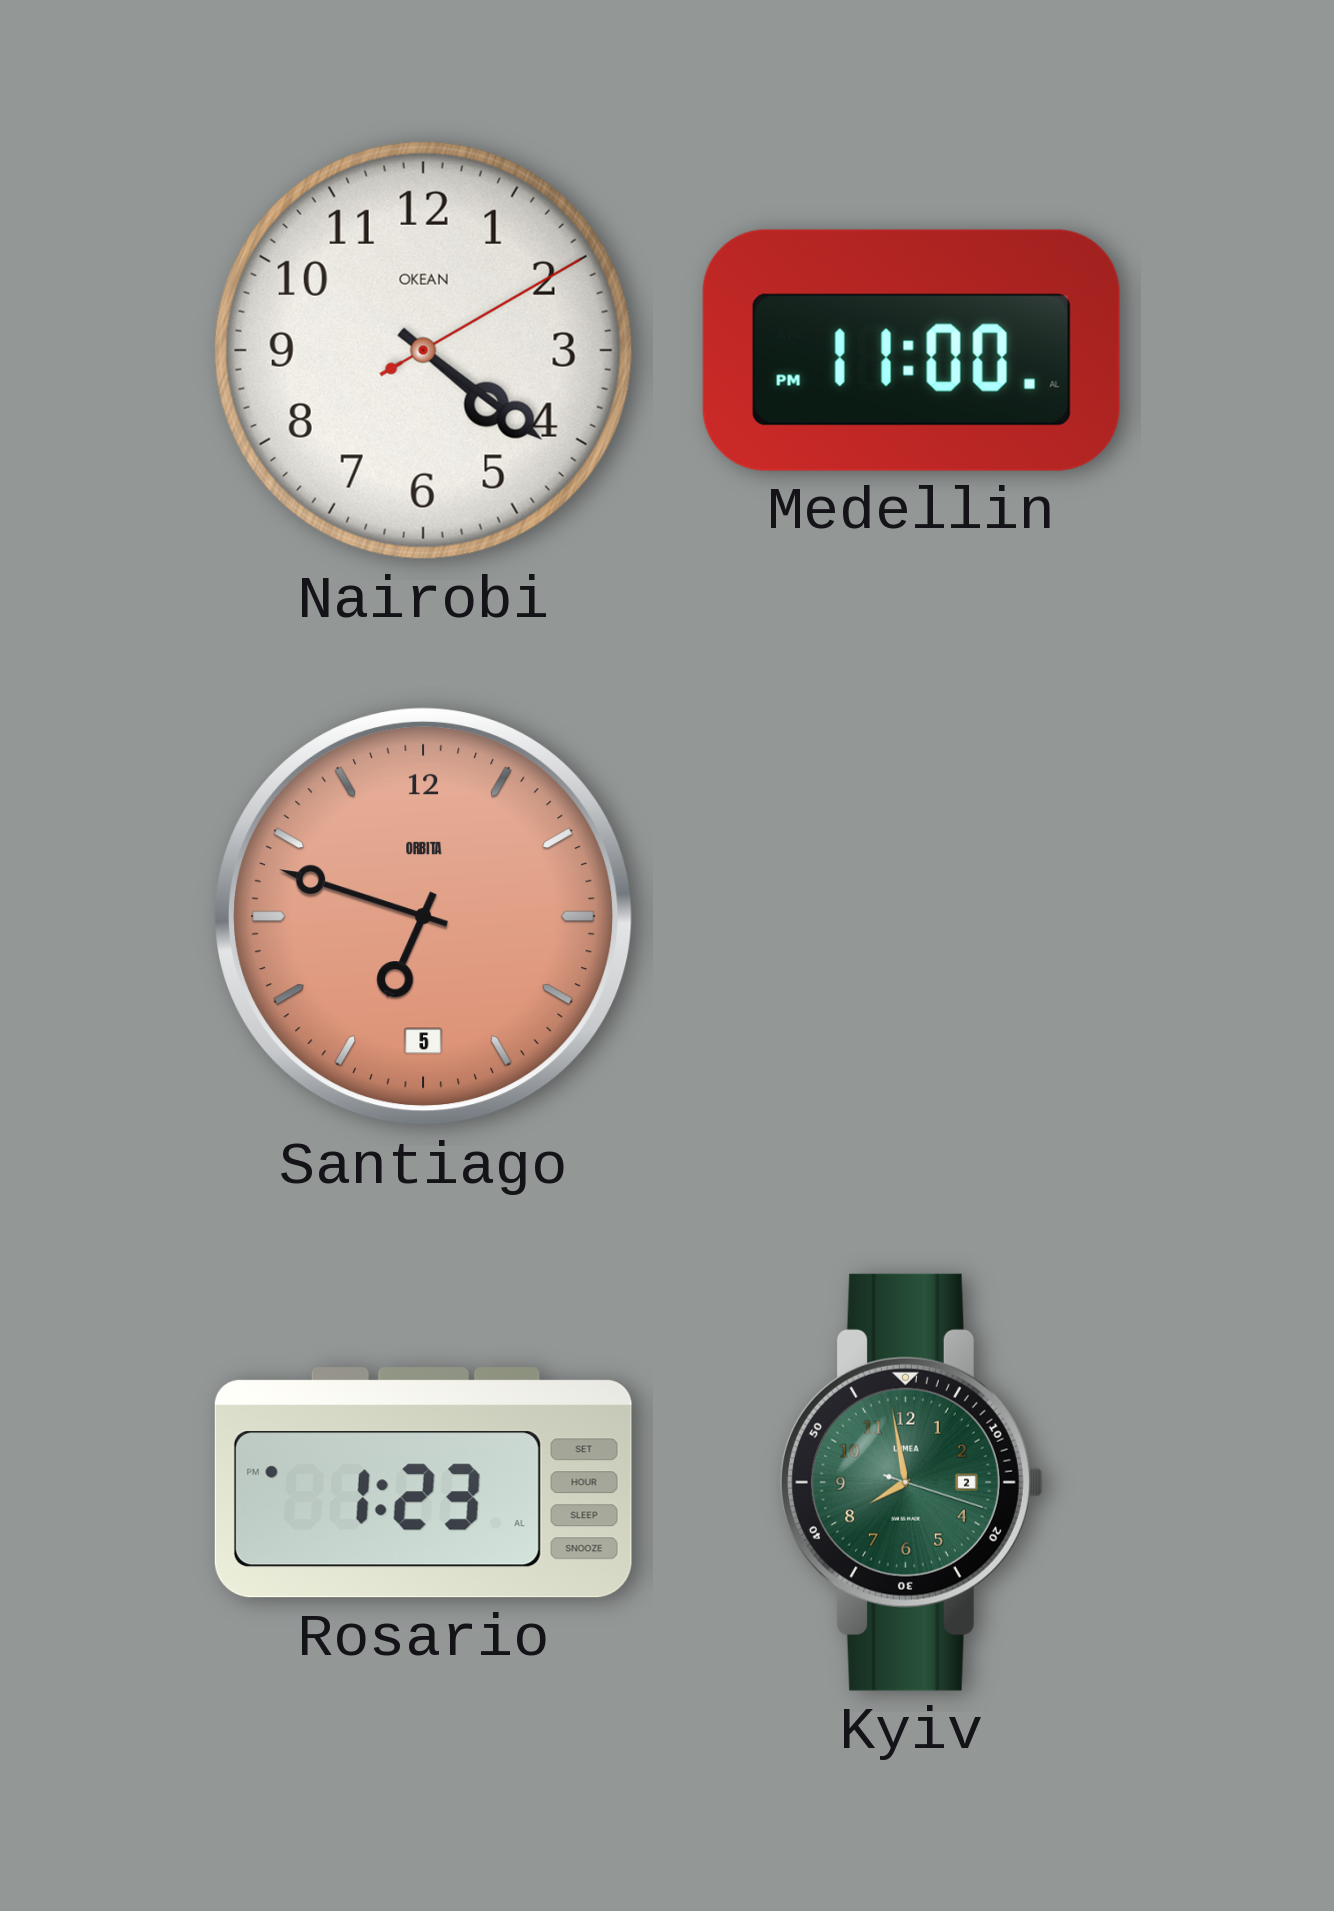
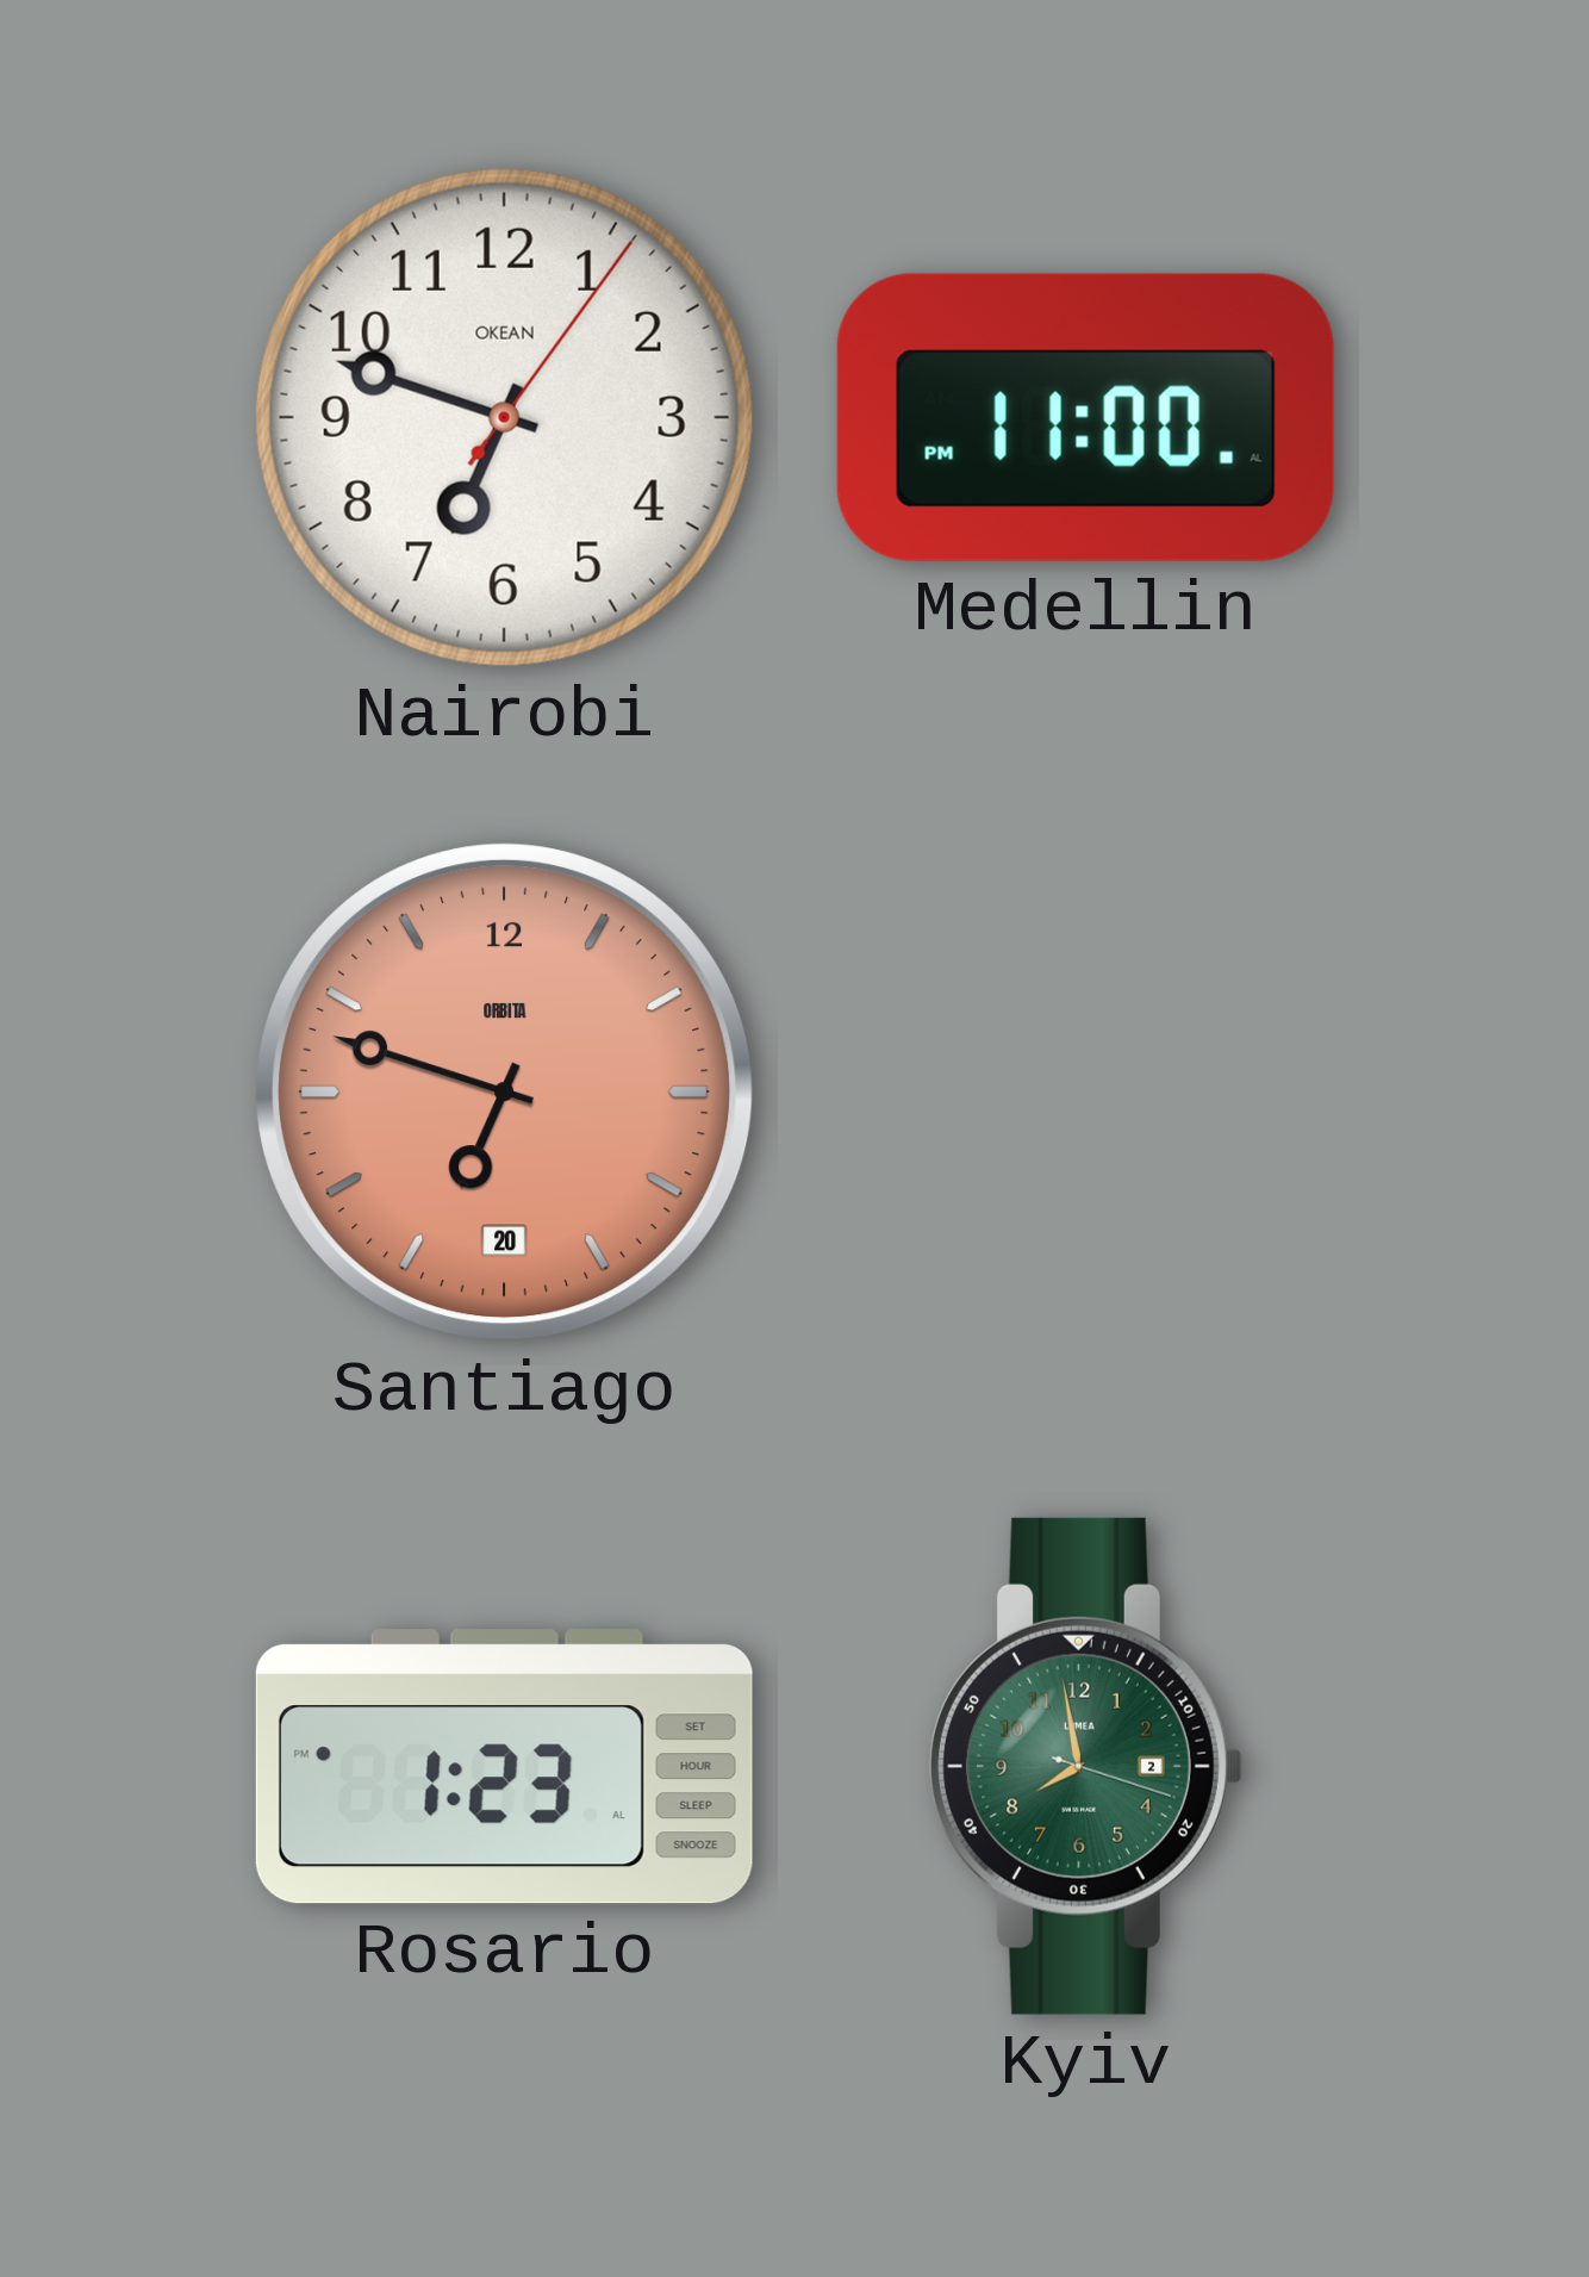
Nairobi: 4:21 -> 6:48 (504, 417)
Santiago date: 5 -> 20 (505, 1093)
